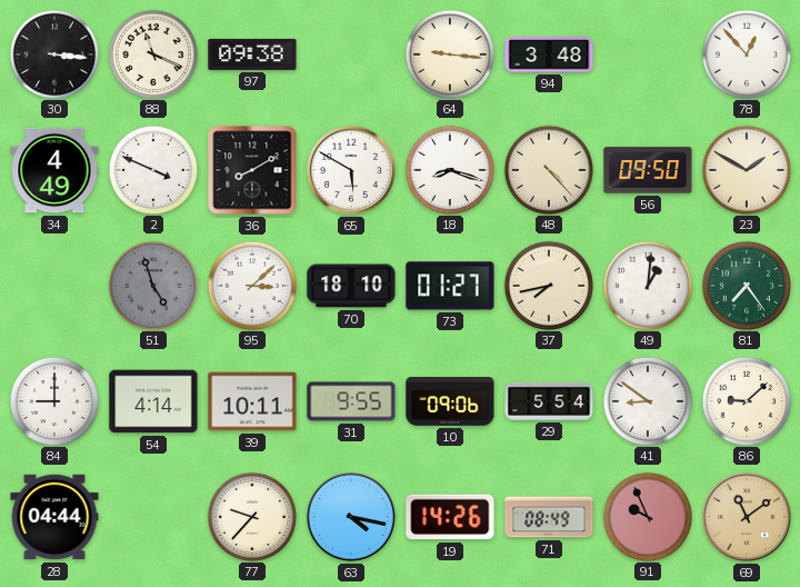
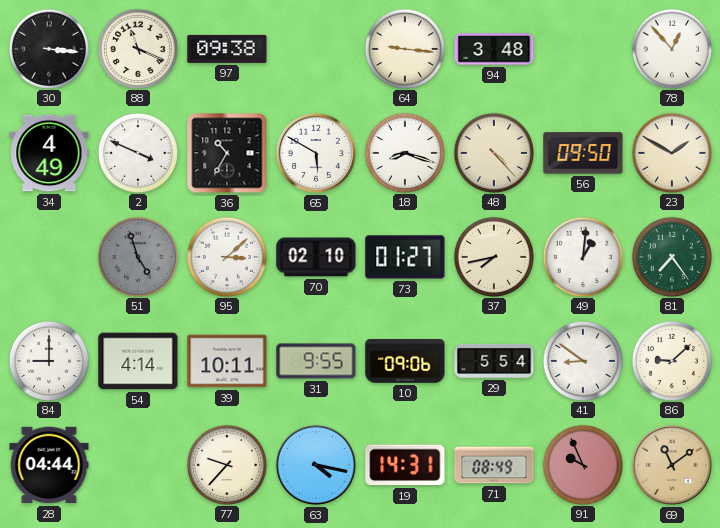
36: 8:10 -> 10:35 (227, 153)
70: 18:10 -> 02:10 (316, 257)
19: 14:26 -> 14:31 (405, 465)
